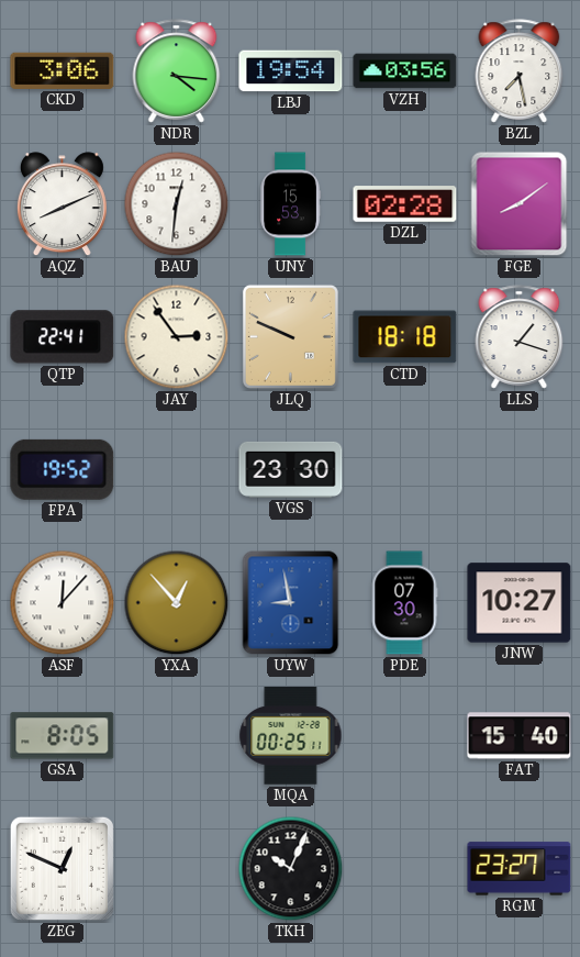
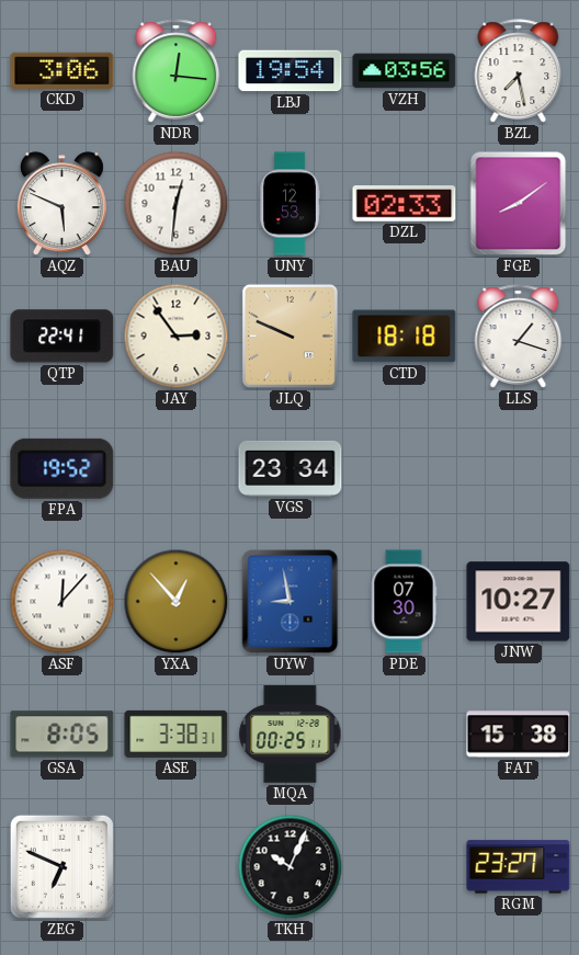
NDR: 4:16 -> 12:16 (177, 71)
AQZ: 8:11 -> 5:49 (61, 204)
UNY: 15:53 -> 12:53 (289, 204)
DZL: 02:28 -> 02:33 (405, 204)
VGS: 23:30 -> 23:34 (291, 468)
ASE: none -> 3:38 (177, 734)
FAT: 15:40 -> 15:38 (519, 735)
ZEG: 12:49 -> 6:49 (61, 866)
